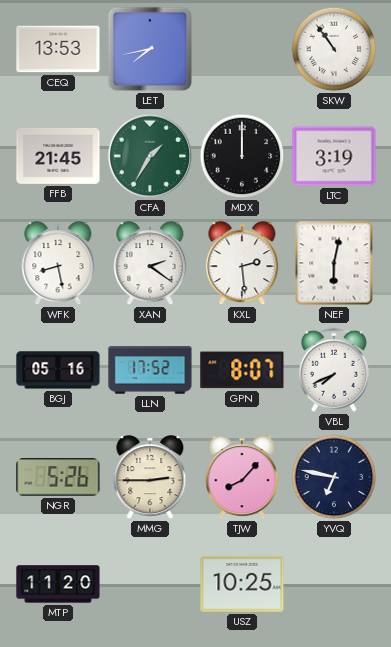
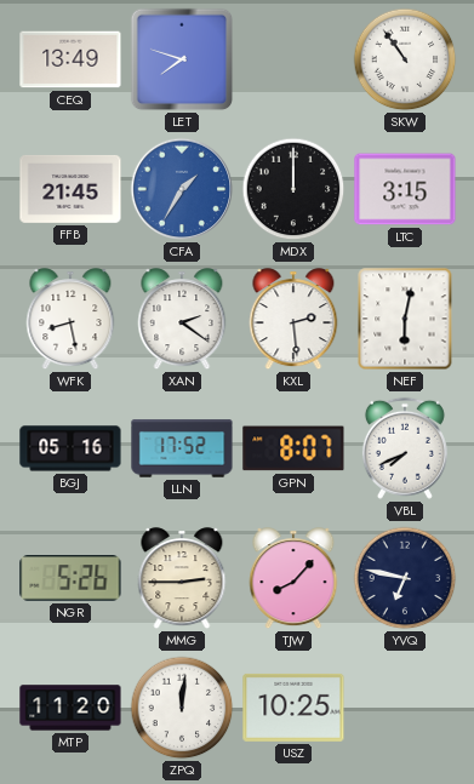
CEQ: 13:53 -> 13:49 (70, 59)
LET: 7:43 -> 7:48 (182, 59)
CFA dial: green -> blue (182, 189)
LTC: 3:19 -> 3:15 (405, 189)
ZPQ: none -> 12:01 (182, 708)
